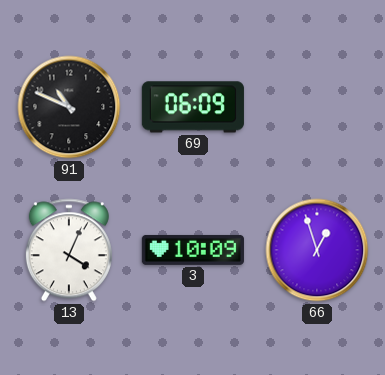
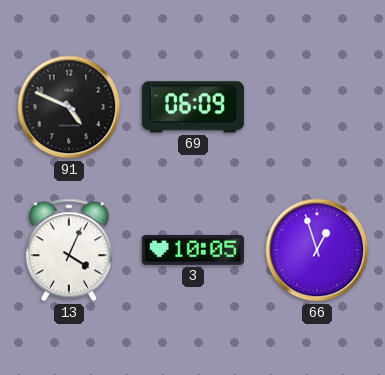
91: 10:49 -> 4:49 (69, 107)
3: 10:09 -> 10:05 (193, 250)
